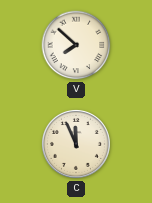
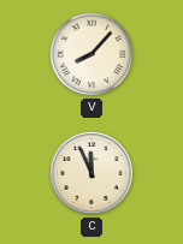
V: 7:52 -> 8:07 (91, 54)
